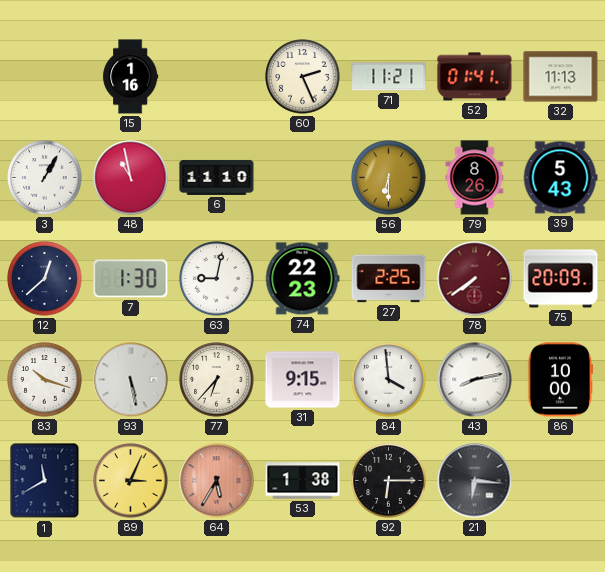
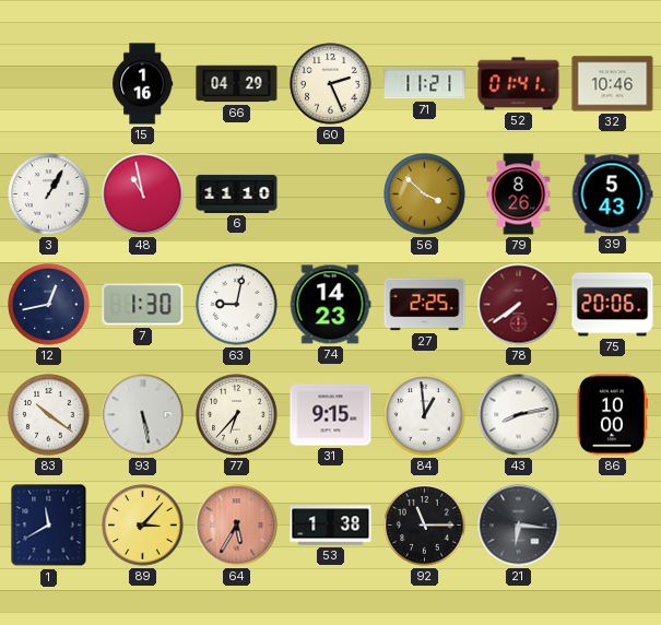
66: none -> 04:29 (237, 84)
32: 11:13 -> 10:46 (613, 84)
56: 6:30 -> 3:52 (425, 194)
12: 12:38 -> 12:43 (49, 305)
74: 22:23 -> 14:23 (330, 305)
75: 20:09 -> 20:06 (613, 305)
83: 10:18 -> 10:21 (49, 415)
84: 3:59 -> 12:59 (425, 415)
89: 3:04 -> 3:07 (143, 526)
92: 6:15 -> 11:15 (425, 526)
